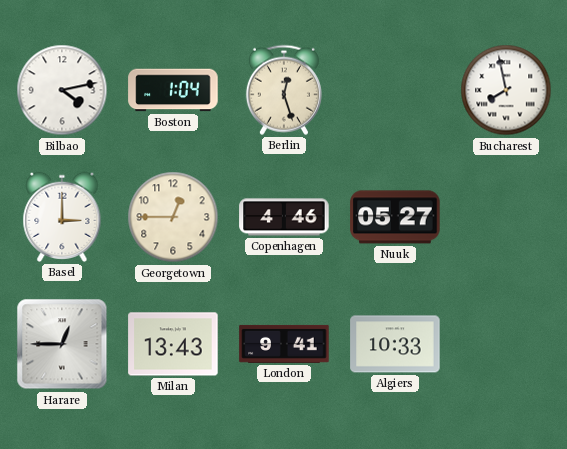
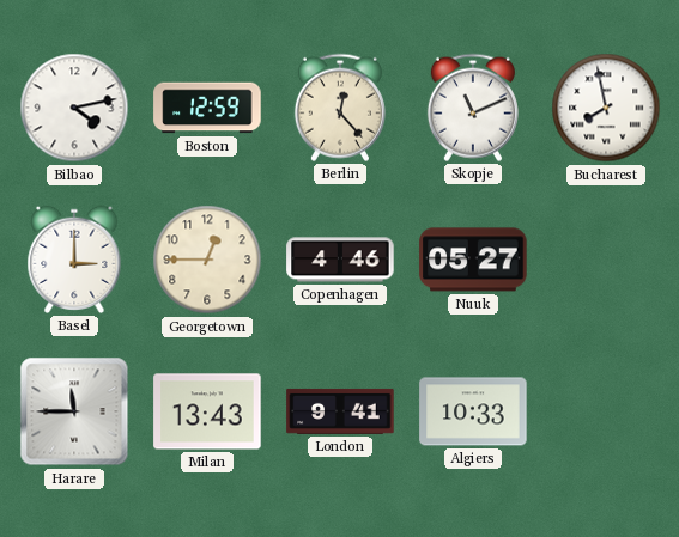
Boston: 1:04 -> 12:59 (207, 108)
Berlin: 12:27 -> 12:23 (340, 108)
Skopje: none -> 11:11 (473, 108)
Harare: 12:45 -> 11:45 (74, 411)
